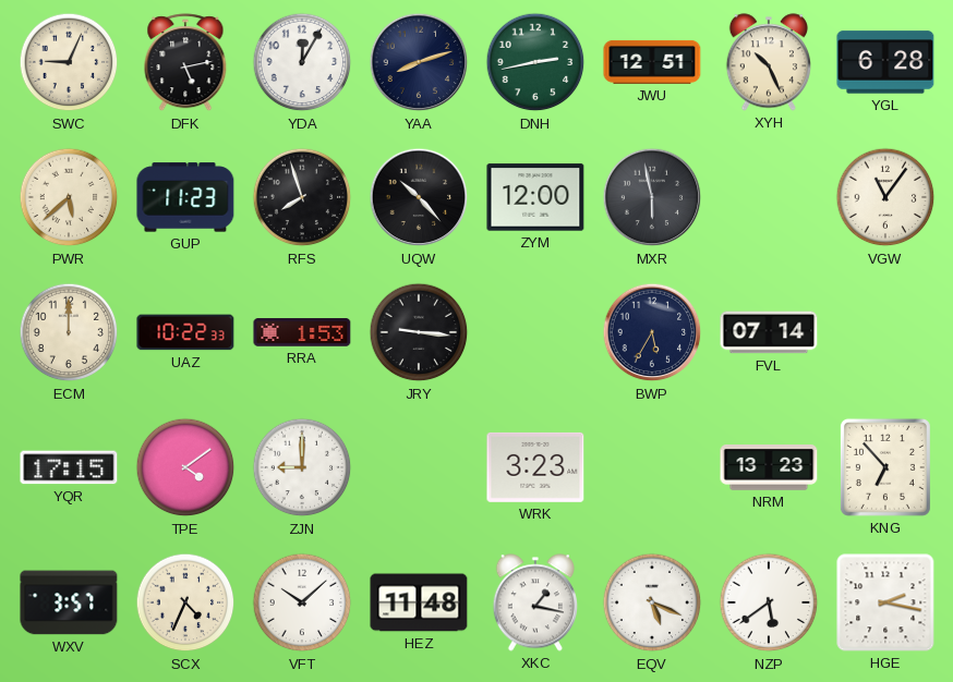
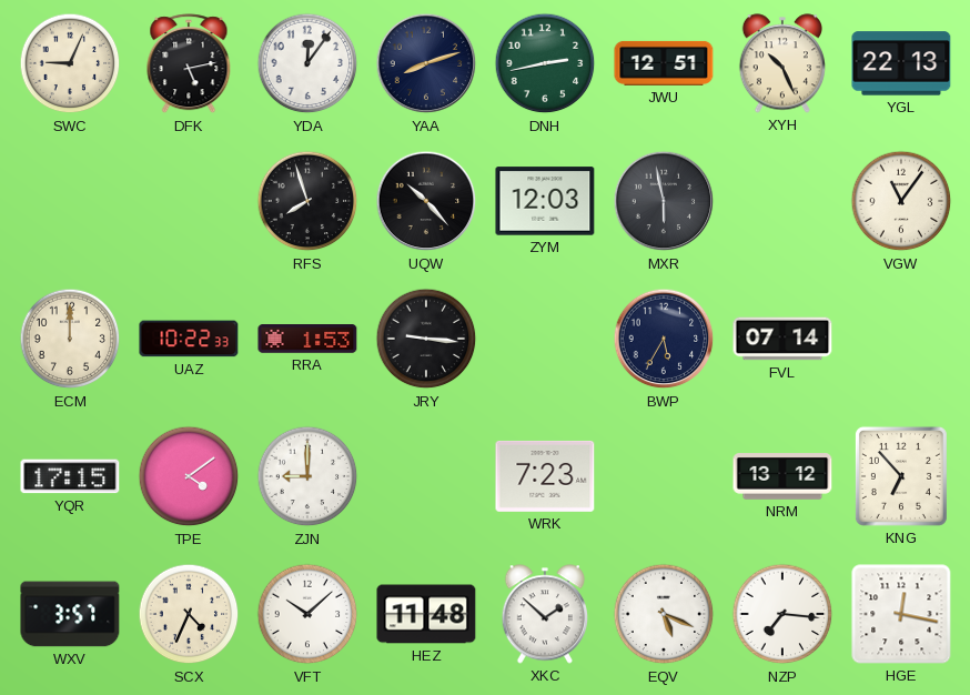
YDA: 12:05 -> 12:06 (307, 63)
YGL: 6:28 -> 22:13 (901, 63)
PWR: 5:38 -> none (69, 197)
GUP: 11:23 -> none (185, 197)
ZYM: 12:00 -> 12:03 (545, 201)
WRK: 3:23 -> 7:23 (545, 476)
NRM: 13:23 -> 13:12 (782, 477)
XKC: 1:17 -> 1:52 (544, 614)
NZP: 5:39 -> 7:16 (782, 614)
HGE: 2:17 -> 12:17 (901, 614)
